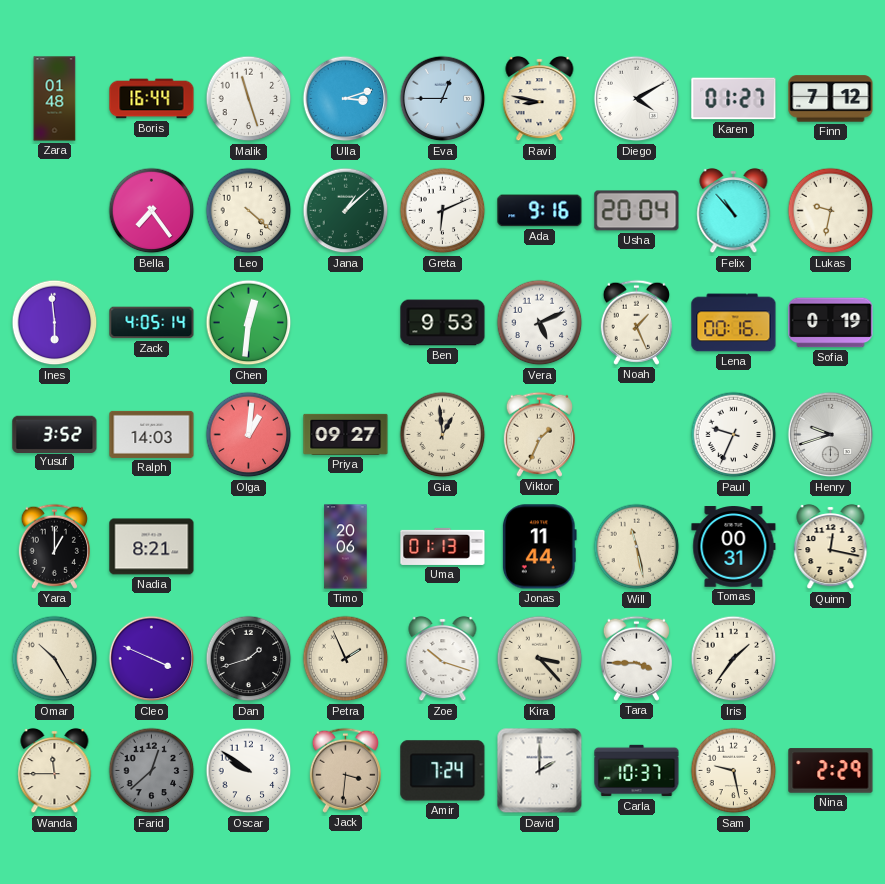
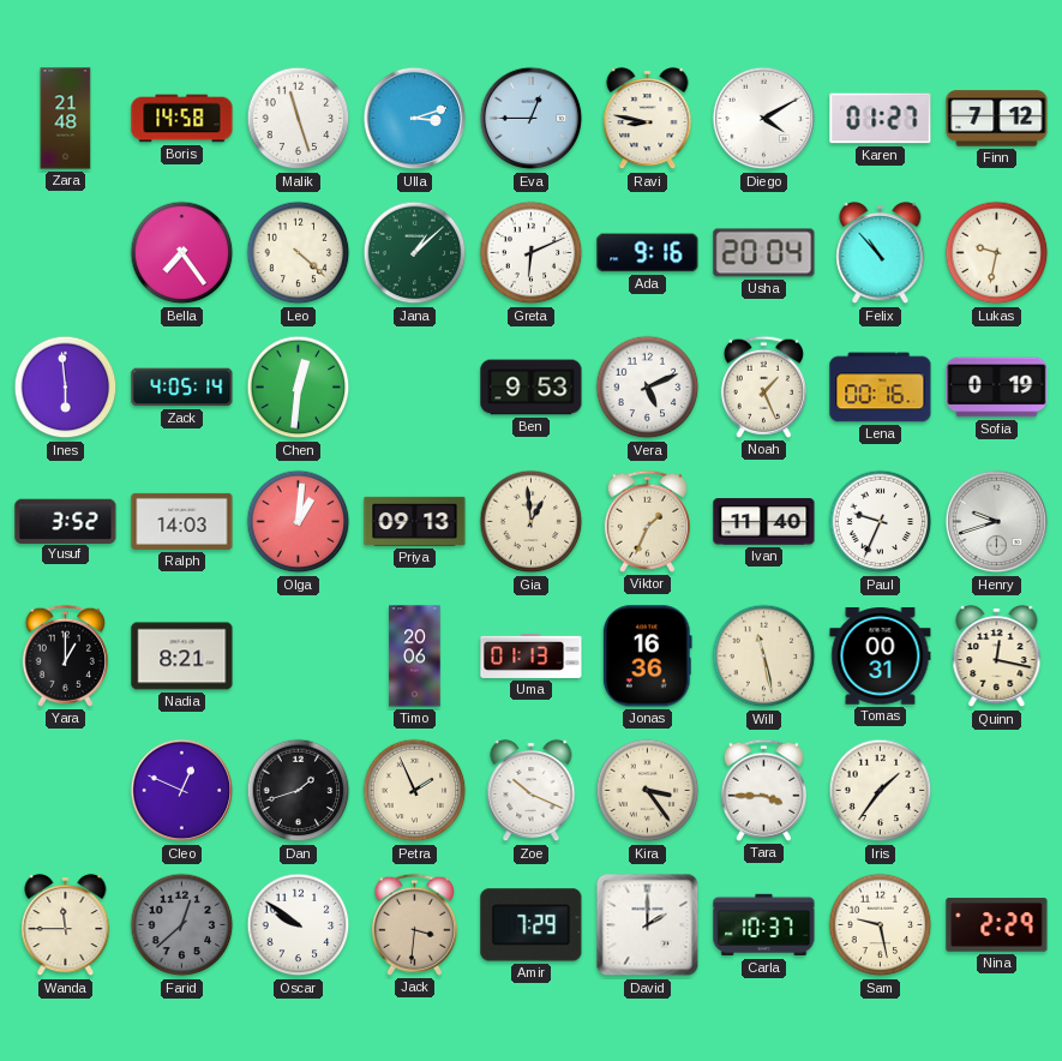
Zara: 01:48 -> 21:48 (66, 119)
Boris: 16:44 -> 14:58 (182, 119)
Priya: 09:27 -> 09:13 (415, 521)
Ivan: none -> 11:40 (764, 522)
Jonas: 11:44 -> 16:36 (647, 657)
Omar: 10:25 -> none (55, 659)
Cleo: 3:49 -> 12:49 (182, 791)
Zoe: 10:18 -> 10:19 (532, 791)
Kira: 3:23 -> 3:24 (648, 791)
Amir: 7:24 -> 7:29 (532, 925)
